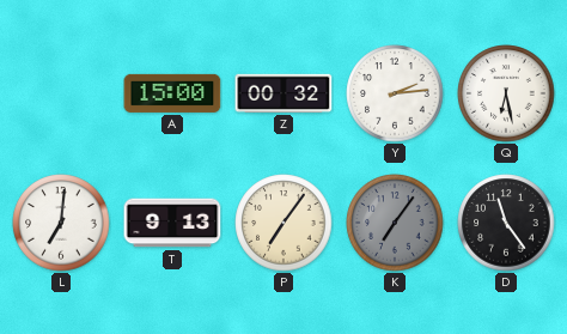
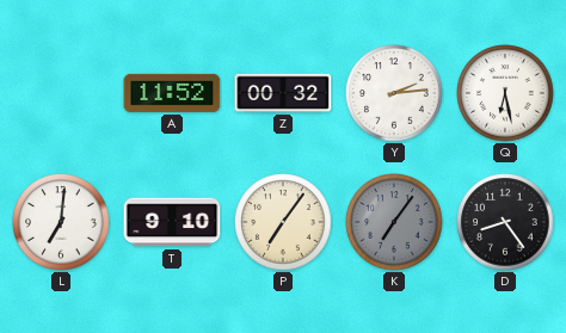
A: 15:00 -> 11:52 (172, 93)
T: 9:13 -> 9:10 (172, 222)
D: 11:24 -> 8:24 (505, 222)
